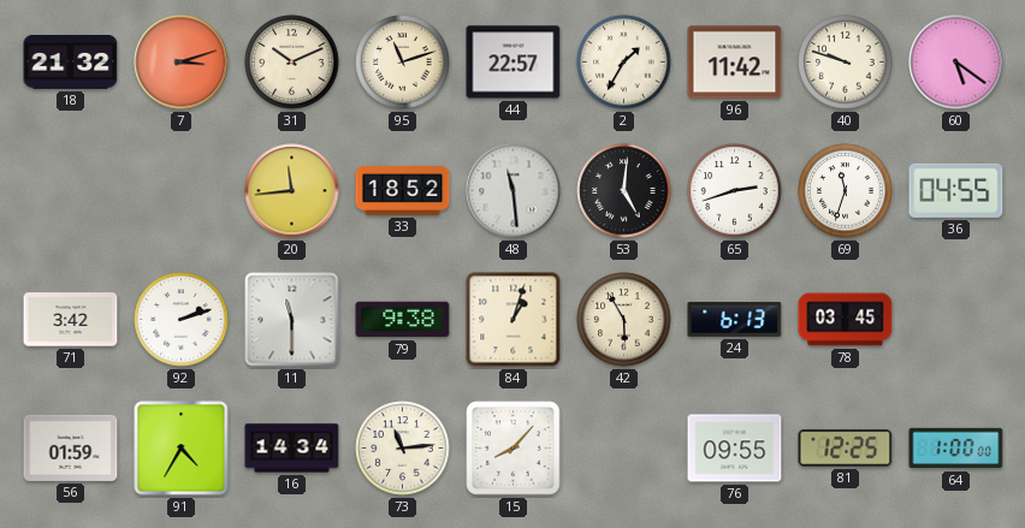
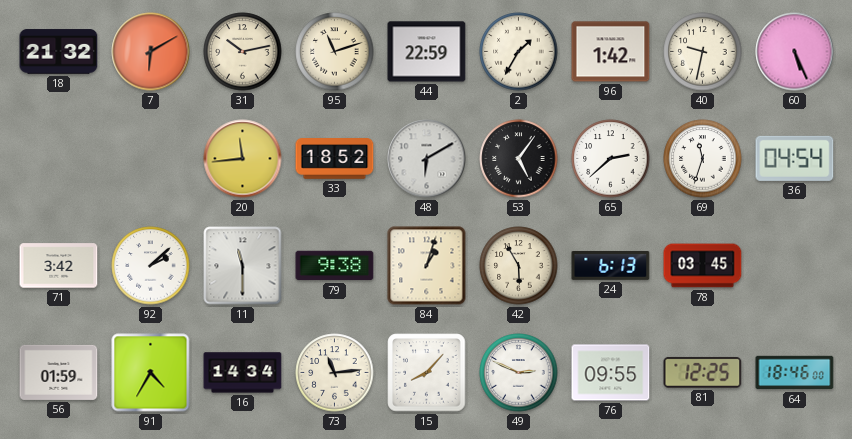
7: 3:12 -> 6:10 (151, 52)
31: 10:11 -> 10:13 (243, 52)
44: 22:57 -> 22:59 (427, 52)
96: 11:42 -> 1:42 (611, 52)
40: 9:48 -> 9:32 (703, 52)
60: 5:21 -> 5:26 (795, 52)
48: 11:29 -> 6:10 (427, 159)
53: 5:01 -> 5:06 (519, 159)
65: 2:42 -> 2:38 (611, 159)
36: 04:55 -> 04:54 (795, 158)
92: 2:12 -> 2:08 (151, 266)
49: none -> 2:49 (519, 373)
64: 1:00 -> 18:46 (795, 373)
